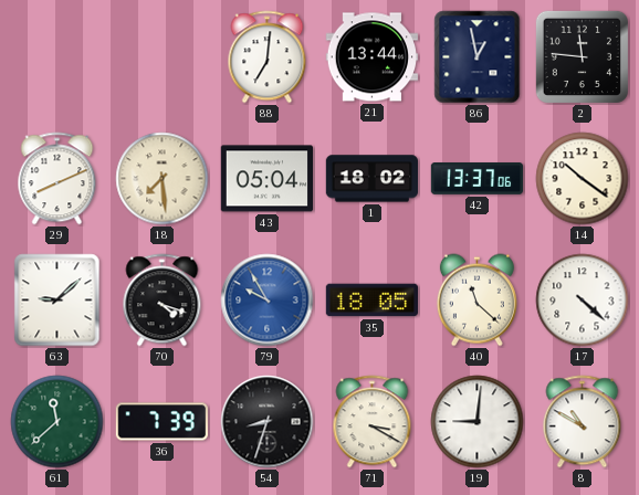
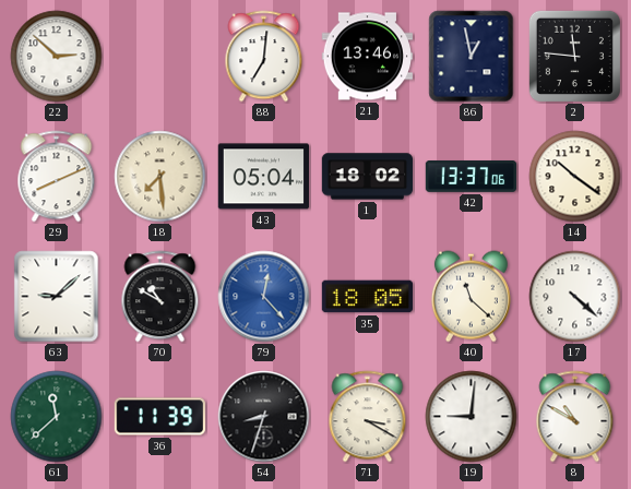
22: none -> 2:52 (57, 57)
21: 13:44 -> 13:46 (367, 57)
70: 4:18 -> 10:50 (160, 297)
79: 9:55 -> 12:23 (264, 297)
36: 7:39 -> 11:39 (159, 417)
